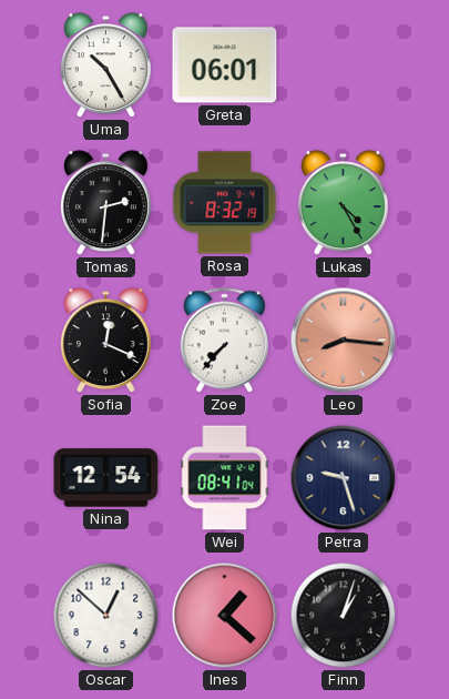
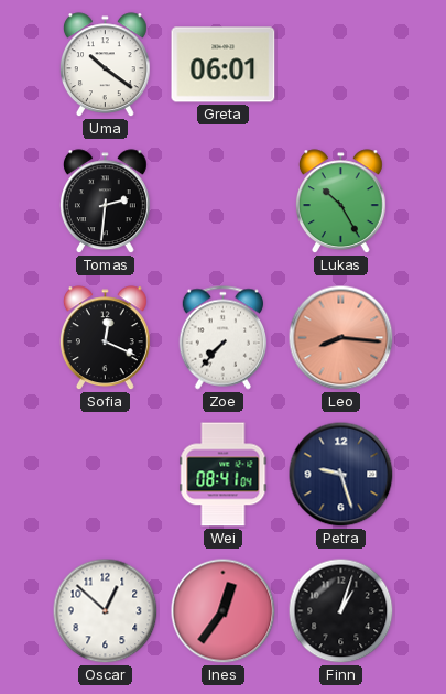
Uma: 10:25 -> 10:21 (105, 65)
Rosa: 8:32 -> none (225, 203)
Lukas: 4:25 -> 10:25 (340, 202)
Nina: 12:54 -> none (106, 478)
Ines: 1:22 -> 12:36 (224, 611)
